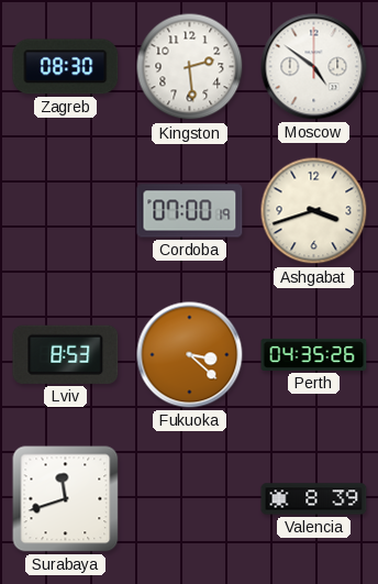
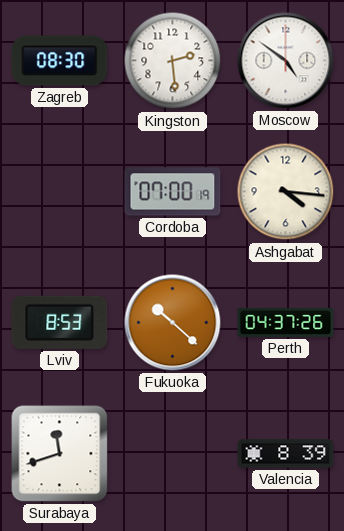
Ashgabat: 3:42 -> 4:16 (286, 192)
Fukuoka: 3:22 -> 10:22 (173, 323)
Perth: 04:35 -> 04:37 (286, 322)
